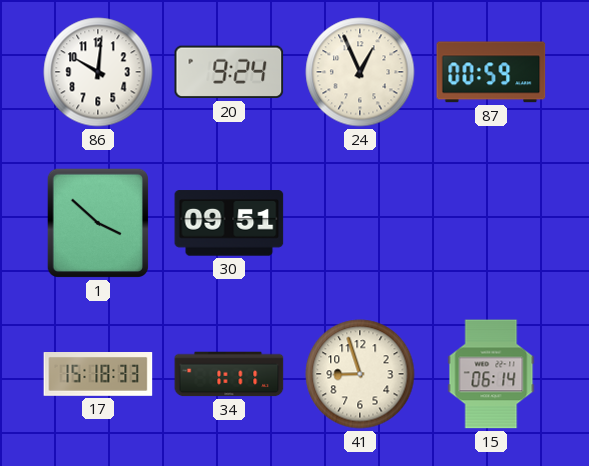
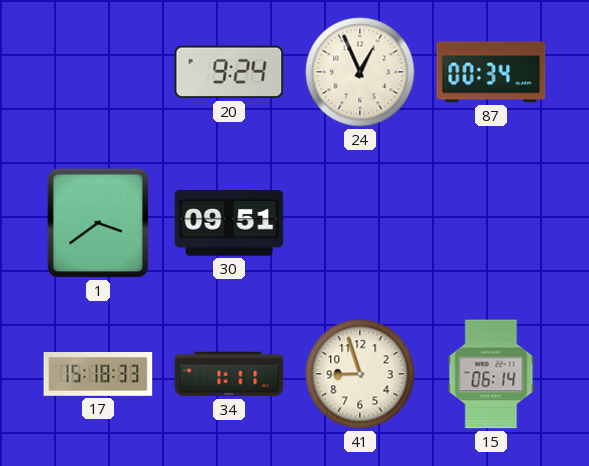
86: 10:01 -> none (98, 72)
87: 00:59 -> 00:34 (491, 72)
1: 3:52 -> 3:39 (98, 223)
